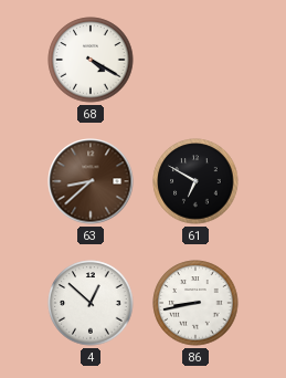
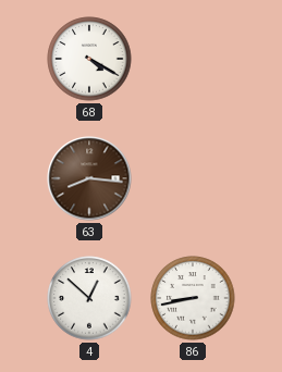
63: 8:38 -> 8:16 (89, 178)
61: 6:50 -> none (195, 181)
